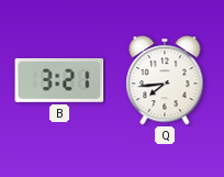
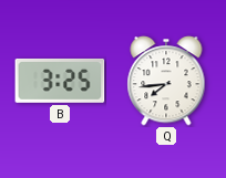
B: 3:21 -> 3:25 (60, 81)
